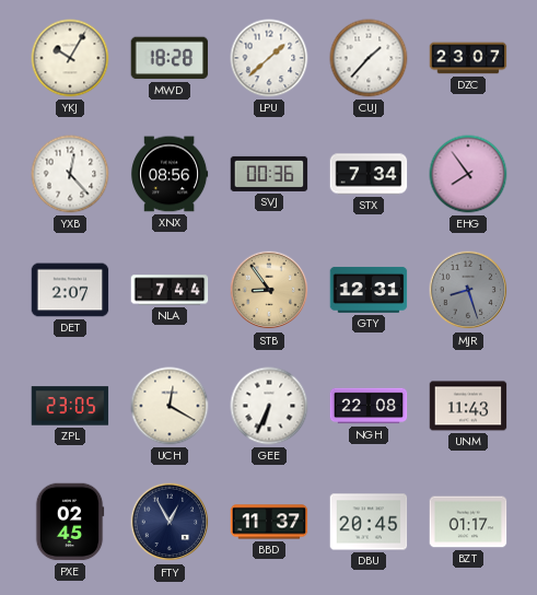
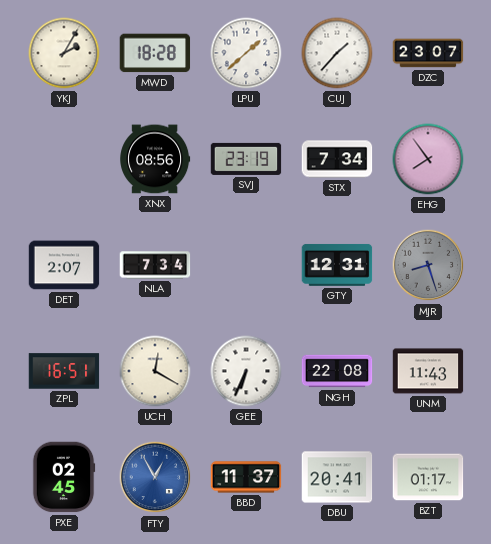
YKJ: 10:05 -> 2:05 (64, 53)
YXB: 12:23 -> none (70, 174)
SVJ: 00:36 -> 23:19 (246, 159)
NLA: 7:44 -> 7:34 (155, 265)
STB: 8:54 -> none (269, 290)
ZPL: 23:05 -> 16:51 (64, 371)
FTY dial: navy -> blue (155, 477)
DBU: 20:45 -> 20:41 (337, 477)
